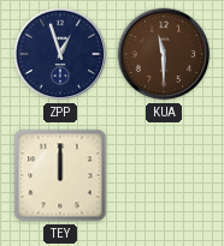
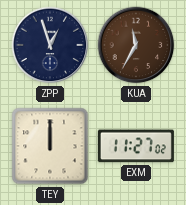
KUA: 11:30 -> 11:35 (136, 45)
EXM: none -> 11:27 (136, 146)
